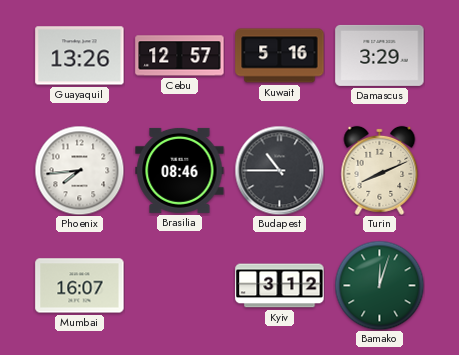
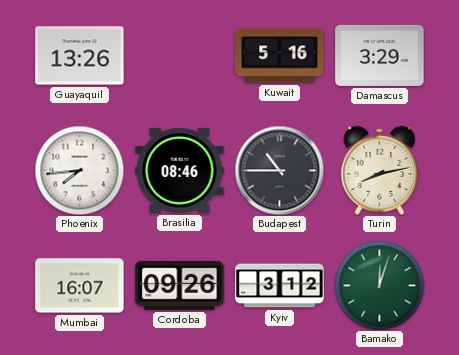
Cebu: 12:57 -> none (180, 56)
Turin: 8:11 -> 8:13 (380, 170)
Cordoba: none -> 09:26 (180, 285)
